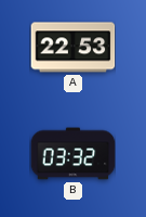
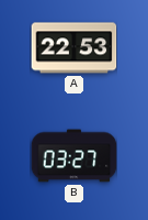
B: 03:32 -> 03:27 (73, 156)
